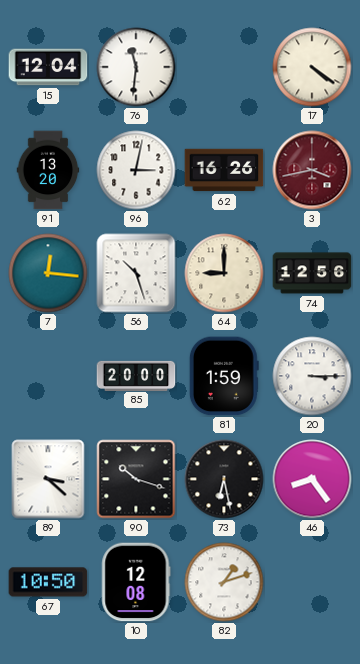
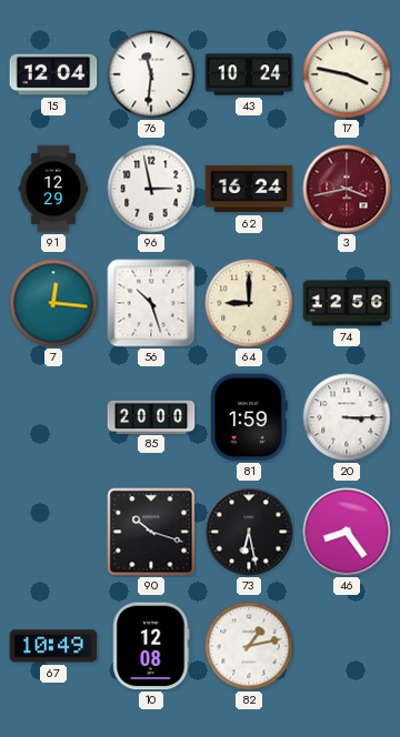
43: none -> 10:24 (249, 74)
17: 4:21 -> 3:47 (347, 74)
91: 13:20 -> 12:29 (53, 189)
96: 3:02 -> 2:58 (151, 189)
62: 16:26 -> 16:24 (249, 189)
89: 3:22 -> none (48, 479)
67: 10:50 -> 10:49 (53, 646)
82: 1:12 -> 1:13 (249, 646)
